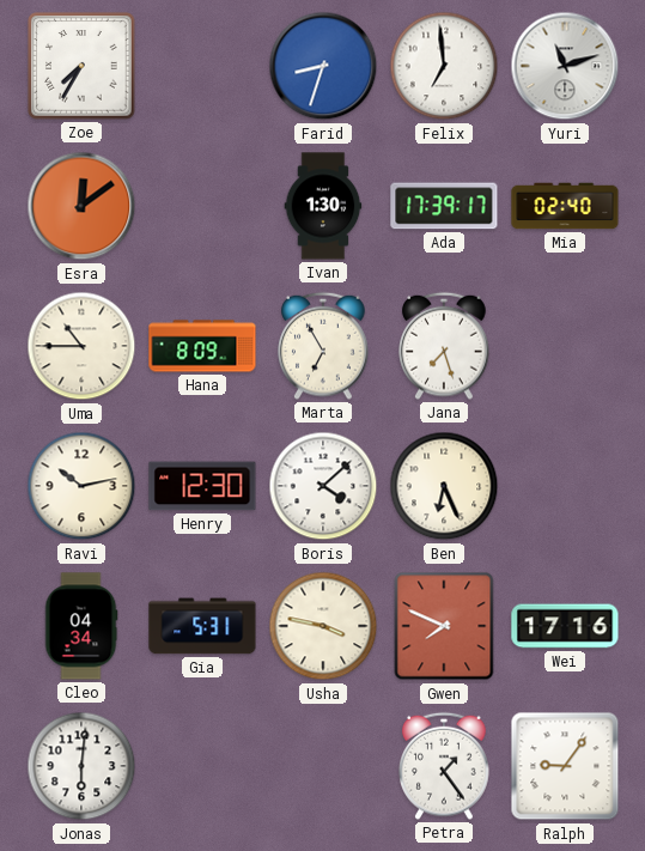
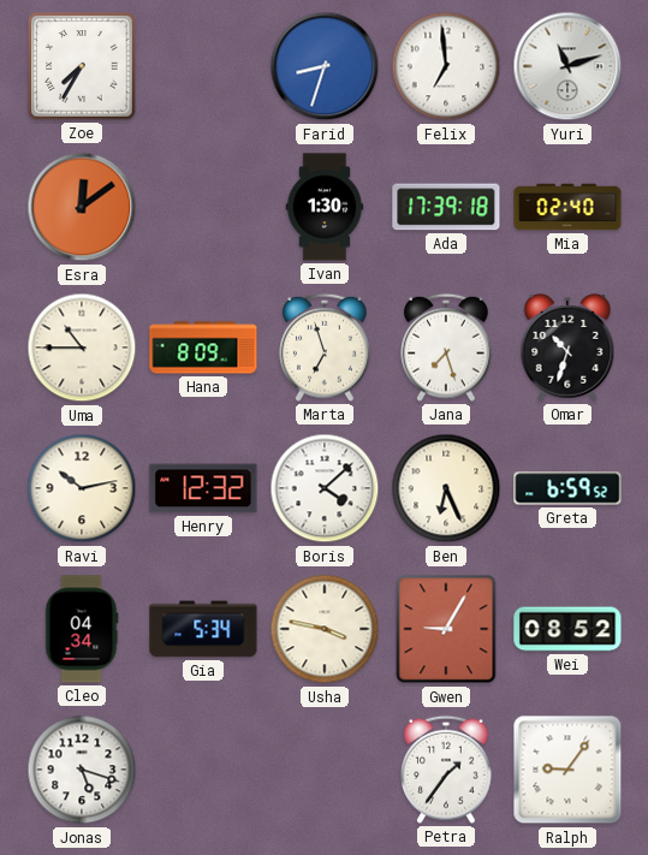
Ada: 17:39:17 -> 17:39:18 (446, 207)
Marta: 6:55 -> 6:57 (325, 348)
Omar: none -> 10:33 (567, 348)
Henry: 12:30 -> 12:32 (203, 488)
Greta: none -> 6:59 (567, 488)
Gia: 5:31 -> 5:34 (203, 629)
Gwen: 7:49 -> 9:05 (446, 629)
Wei: 17:16 -> 08:52 (567, 629)
Jonas: 6:01 -> 5:18 (82, 770)
Petra: 1:24 -> 1:36 (446, 770)
